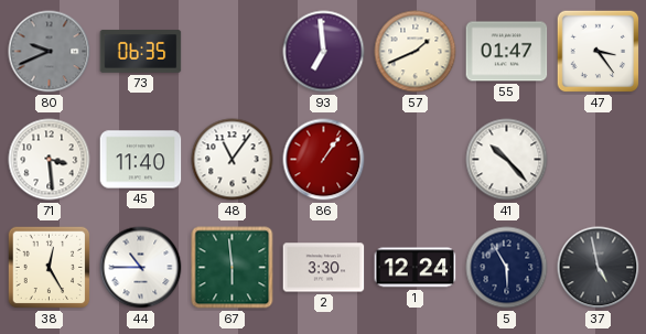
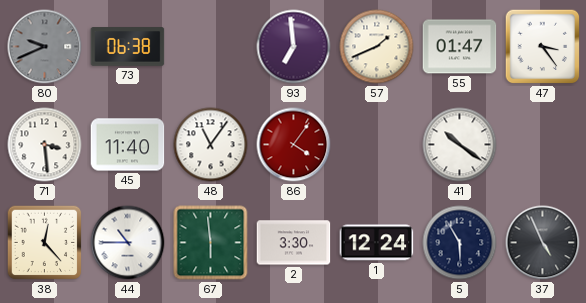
73: 06:35 -> 06:38 (128, 47)
86: 1:06 -> 4:06 (294, 145)
41: 10:23 -> 10:21 (460, 145)
38: 12:25 -> 12:23 (45, 243)
37: 4:58 -> 4:56 (543, 243)
